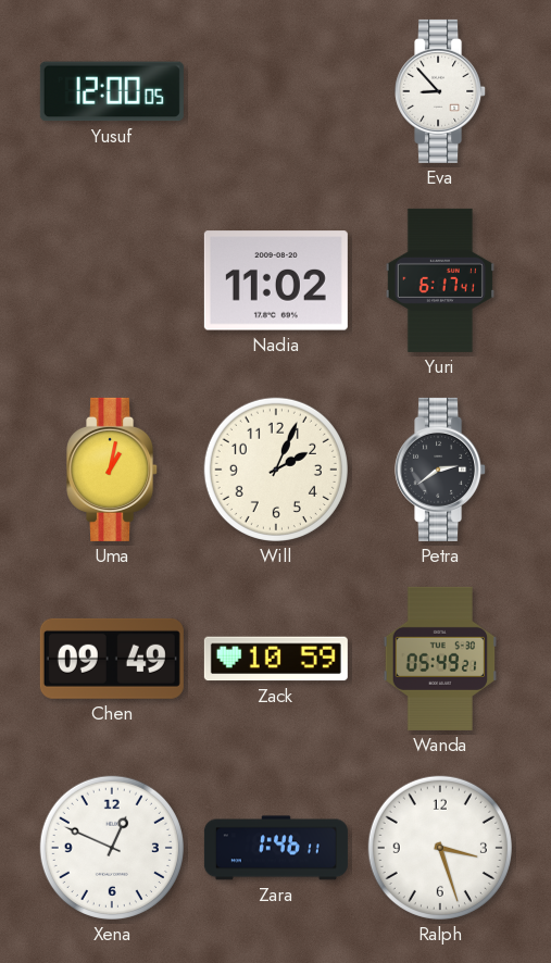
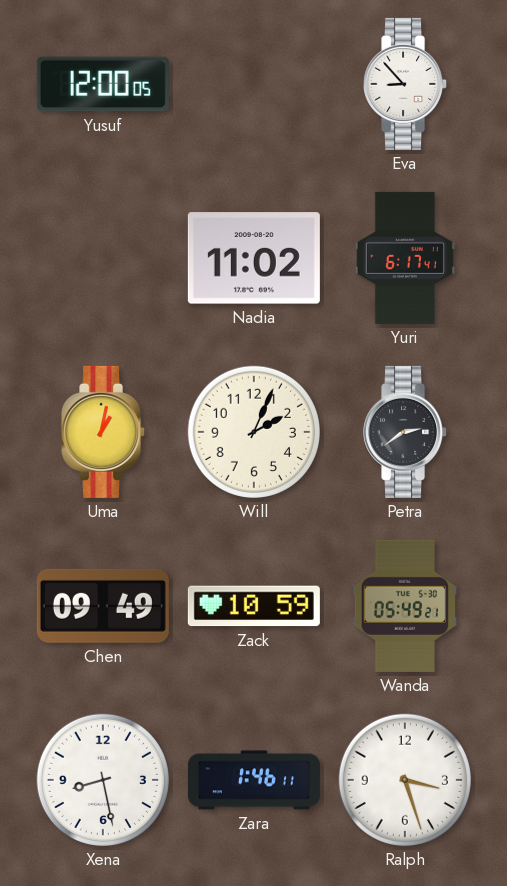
Xena: 12:49 -> 8:28 (103, 780)
